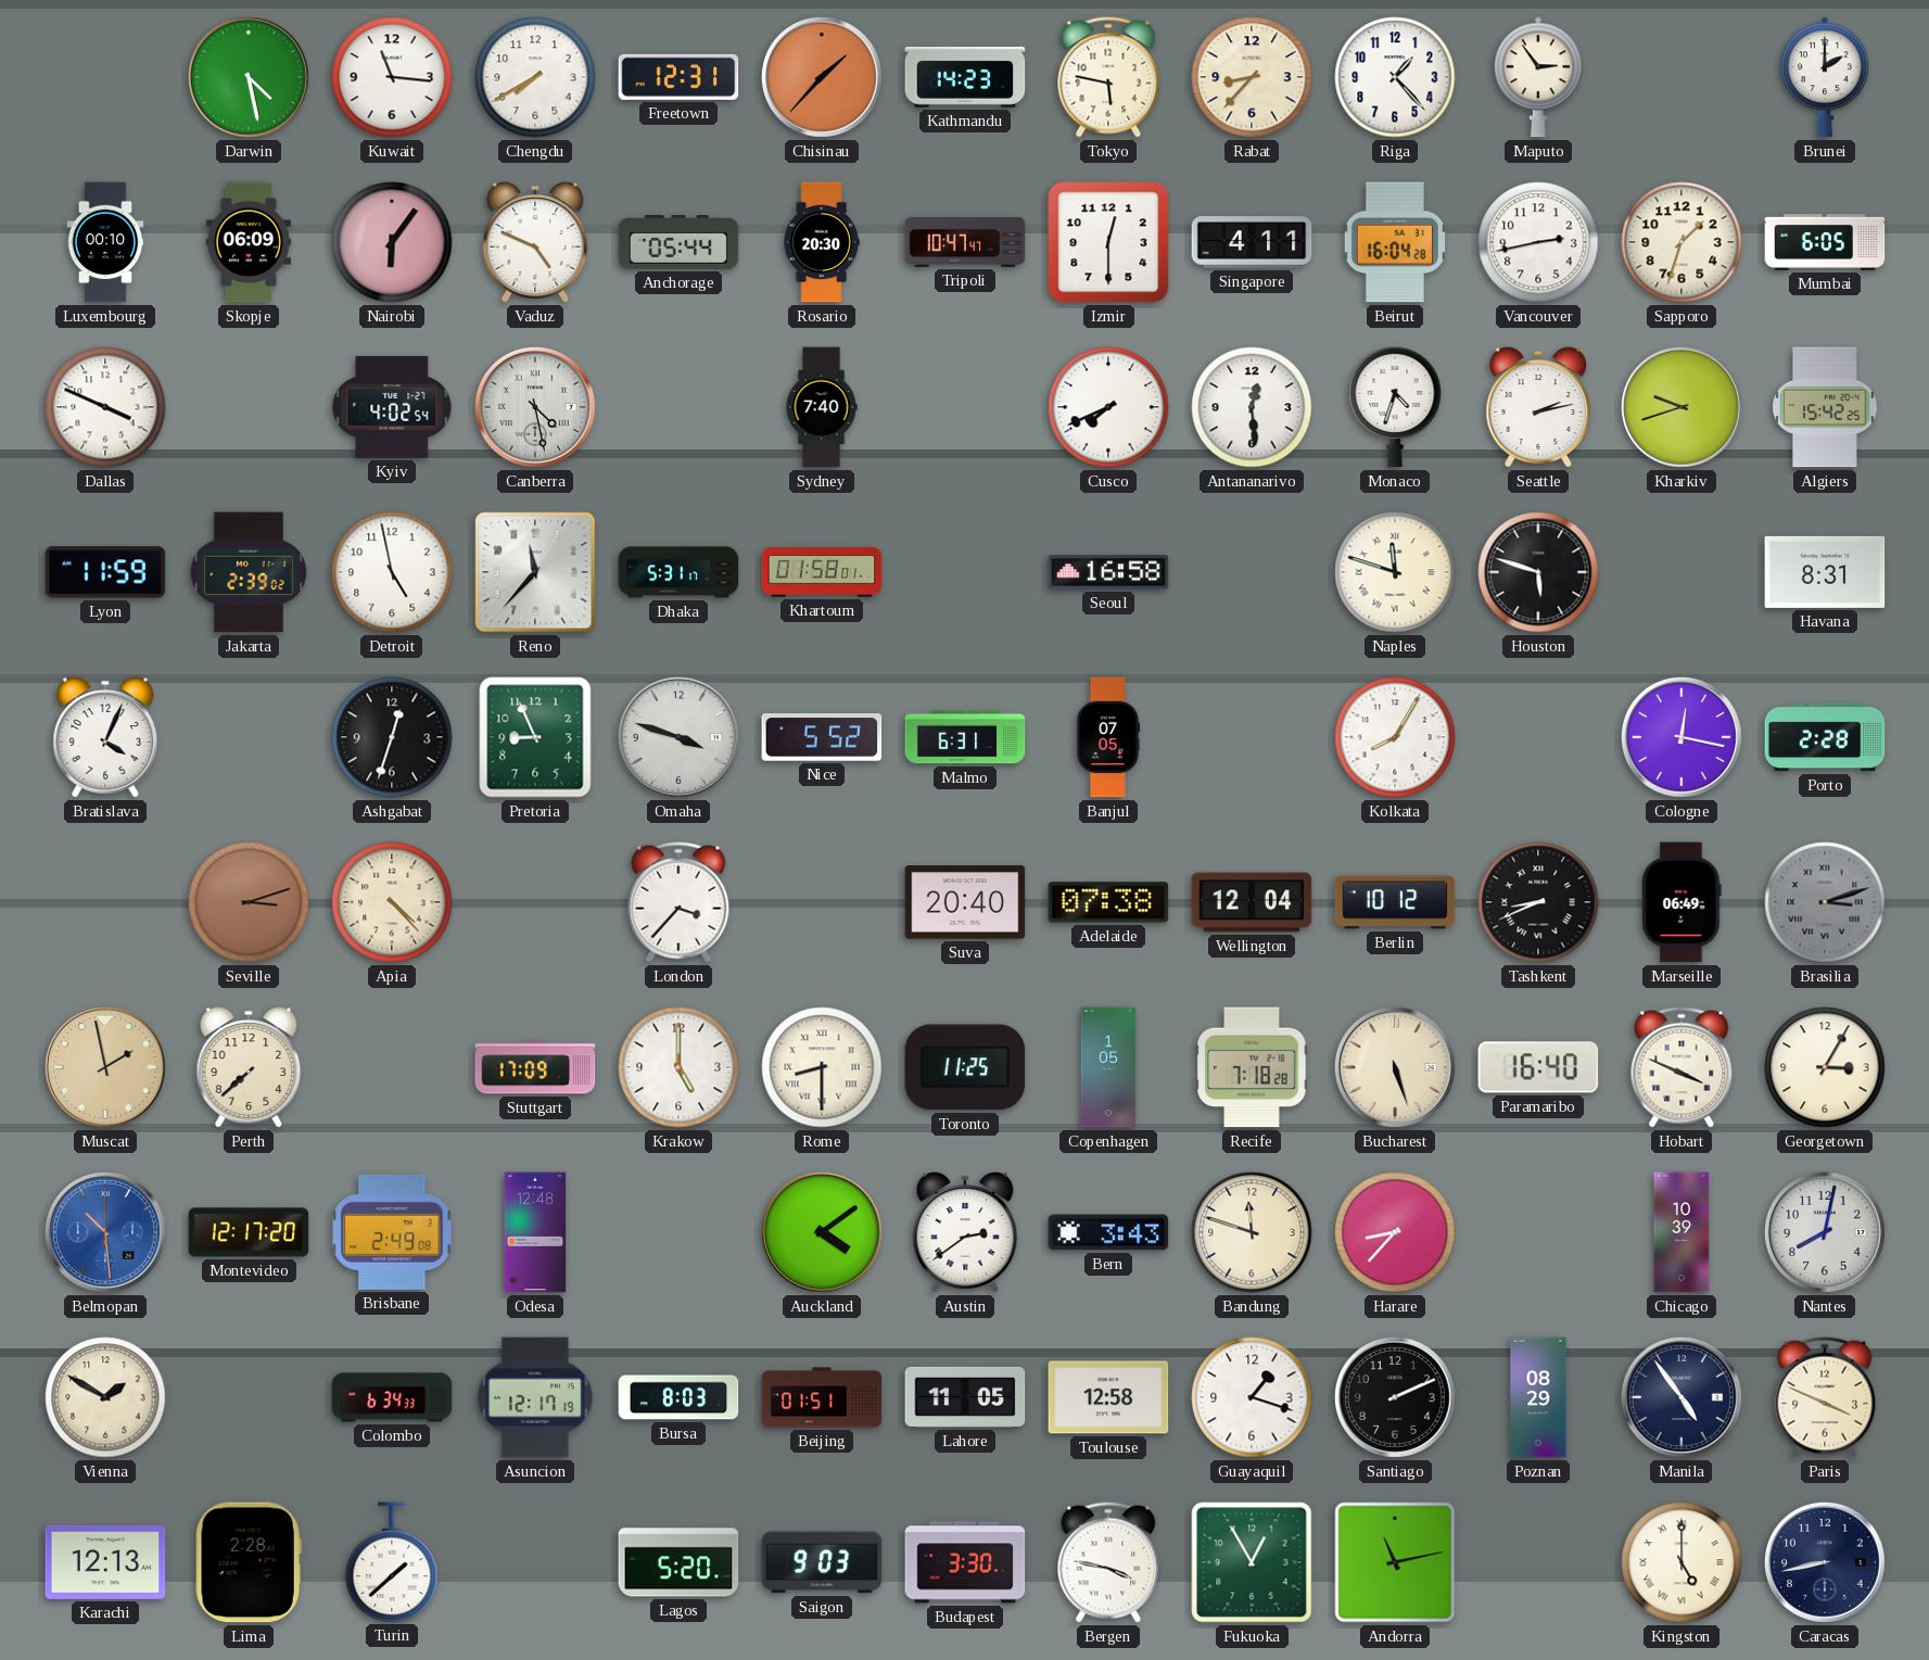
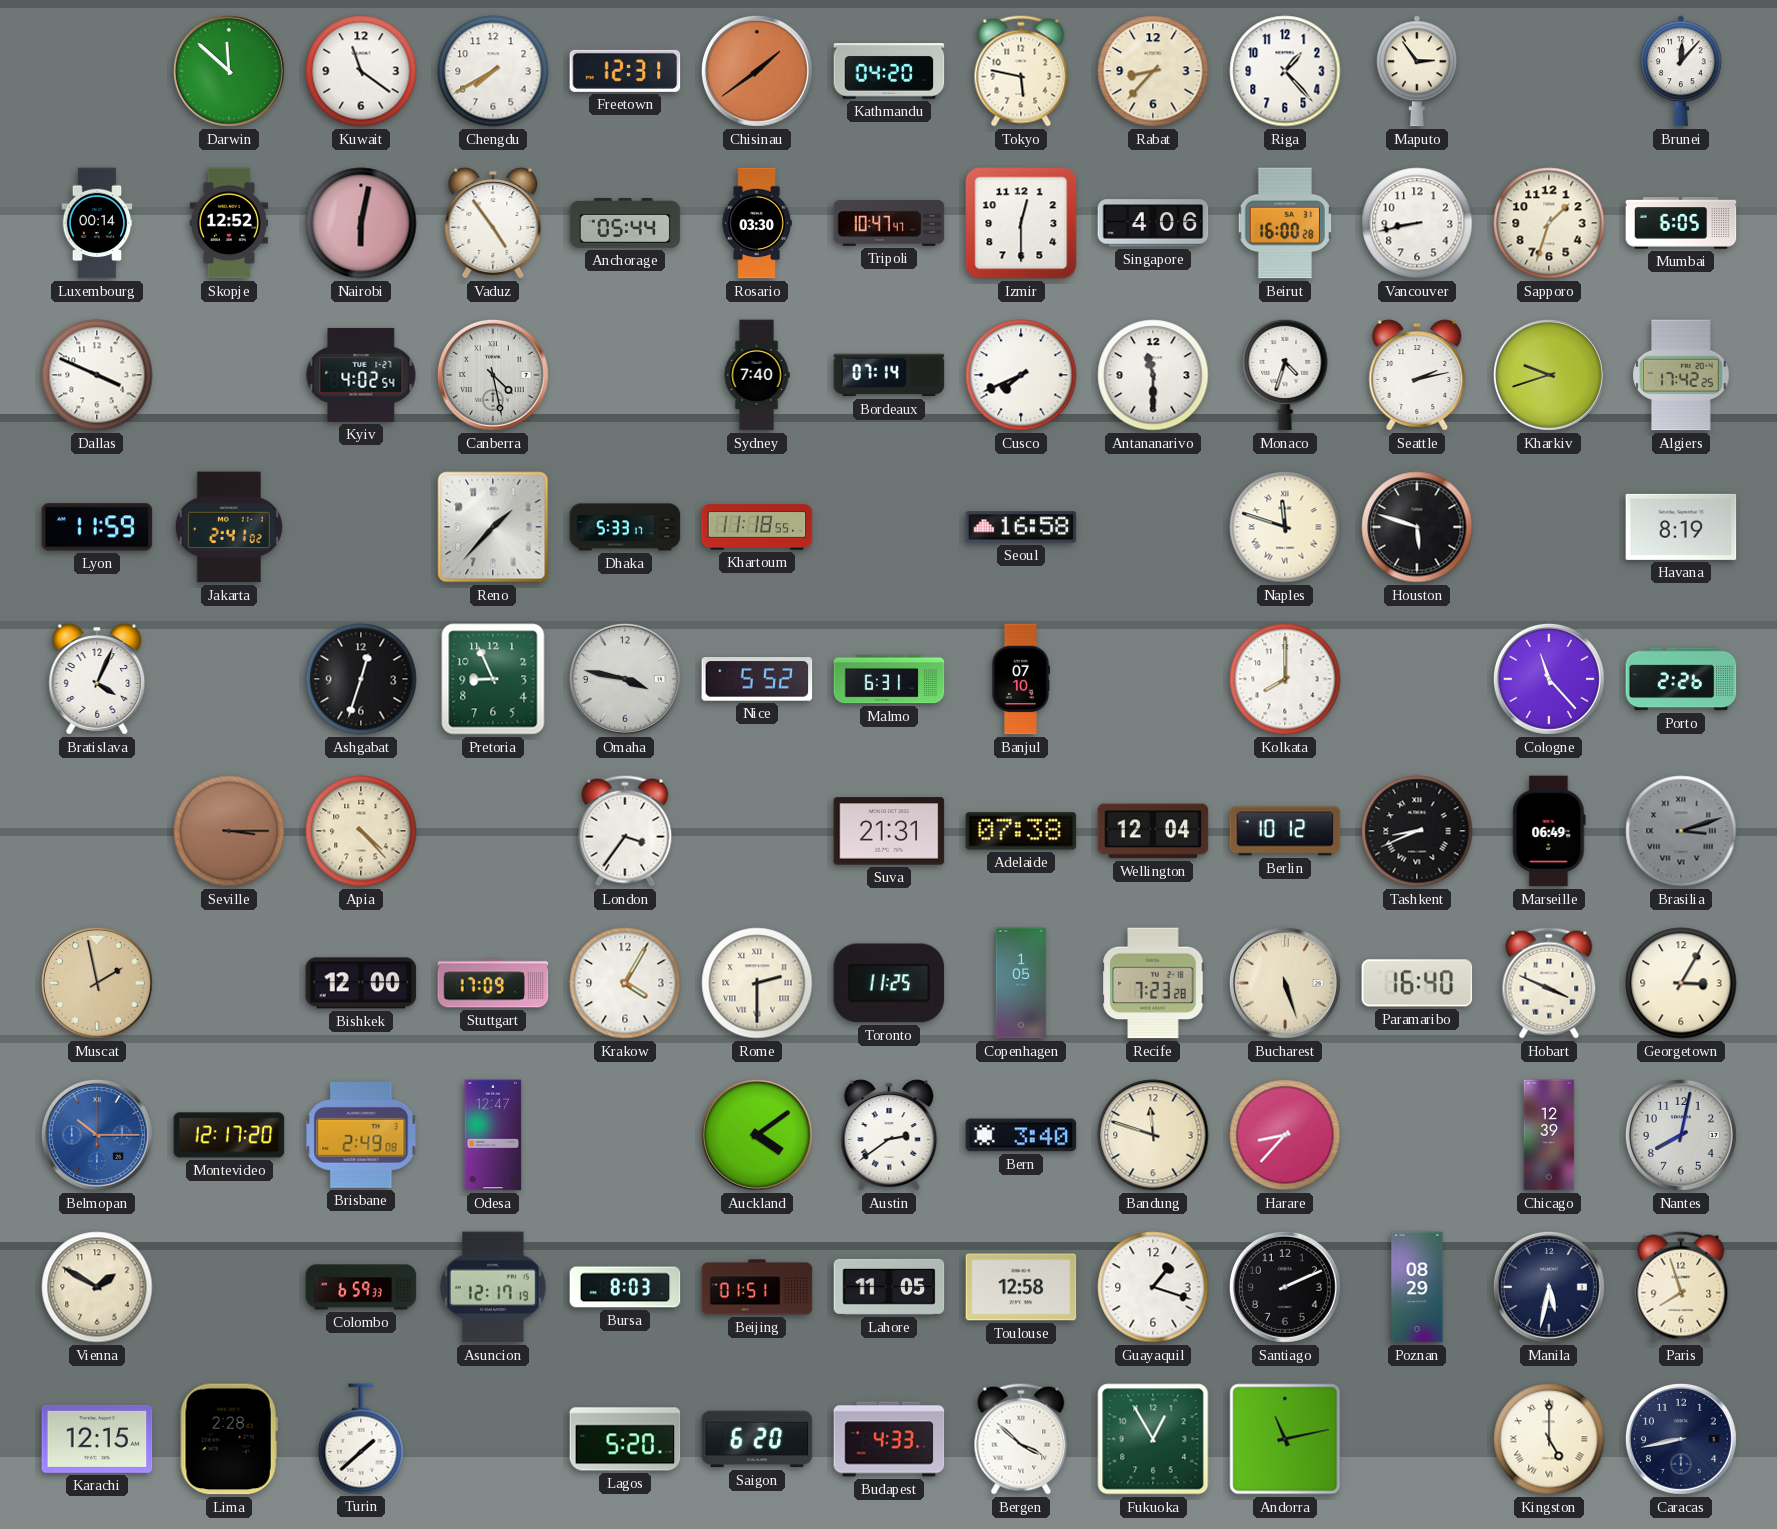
Darwin: 4:28 -> 11:52 (229, 71)
Kuwait: 11:16 -> 11:21 (361, 71)
Chisinau: 1:37 -> 1:39 (757, 71)
Kathmandu: 14:23 -> 04:20 (889, 71)
Brunei: 2:00 -> 12:07 (1681, 71)
Luxembourg: 00:10 -> 00:14 (97, 223)
Skopje: 06:09 -> 12:52 (229, 223)
Nairobi: 6:06 -> 6:02 (361, 223)
Vaduz: 4:49 -> 4:54 (493, 223)
Rosario: 20:30 -> 03:30 (757, 223)
Singapore: 4:11 -> 4:06 (1153, 223)
Beirut: 16:04 -> 16:00 (1285, 223)
Vancouver: 2:43 -> 8:43 (1417, 223)
Bordeaux: none -> 07:14 (889, 375)
Antananarivo: 12:29 -> 11:30 (1153, 375)
Algiers: 15:42 -> 17:42 (1681, 375)
Jakarta: 2:39 -> 2:41 (229, 527)
Detroit: 4:58 -> none (392, 572)
Reno: 11:37 -> 1:37 (493, 527)
Dhaka: 5:31 -> 5:33 (625, 527)
Khartoum: 01:58 -> 11:18 (757, 527)
Havana: 8:31 -> 8:19 (1681, 527)
Omaha: 3:48 -> 3:47 (625, 679)
Banjul: 07:05 -> 07:10 (1021, 679)
Kolkata: 8:05 -> 8:00 (1285, 679)
Cologne: 12:17 -> 11:23 (1549, 679)
Porto: 2:28 -> 2:26 (1681, 679)
Seville: 3:12 -> 3:15 (229, 831)
London: 3:37 -> 3:36 (625, 831)
Suva: 20:40 -> 21:31 (889, 831)
Perth: 7:38 -> none (249, 1067)
Bishkek: none -> 12:00 (361, 983)
Krakow: 5:00 -> 4:05 (625, 983)
Rome: 8:30 -> 2:30 (757, 983)
Recife: 7:18 -> 7:23 (1153, 983)
Belmopan: 10:29 -> 10:15 (97, 1135)
Odesa: 12:48 -> 12:47 (493, 1135)
Bern: 3:43 -> 3:40 (1021, 1135)
Chicago: 10:39 -> 12:39 (1549, 1135)
Colombo: 6:34 -> 6:59 (361, 1287)
Manila: 4:54 -> 5:32 (1549, 1287)
Paris: 3:49 -> 7:57 (1681, 1287)
Karachi: 12:13 -> 12:15 (97, 1439)
Saigon: 9:03 -> 6:20 (757, 1439)
Budapest: 3:30 -> 4:33 (889, 1439)
Bergen: 3:47 -> 3:52 (1021, 1439)
